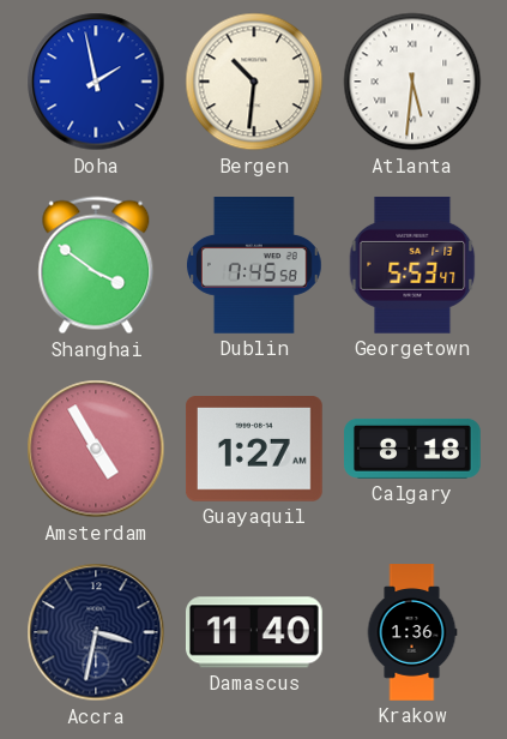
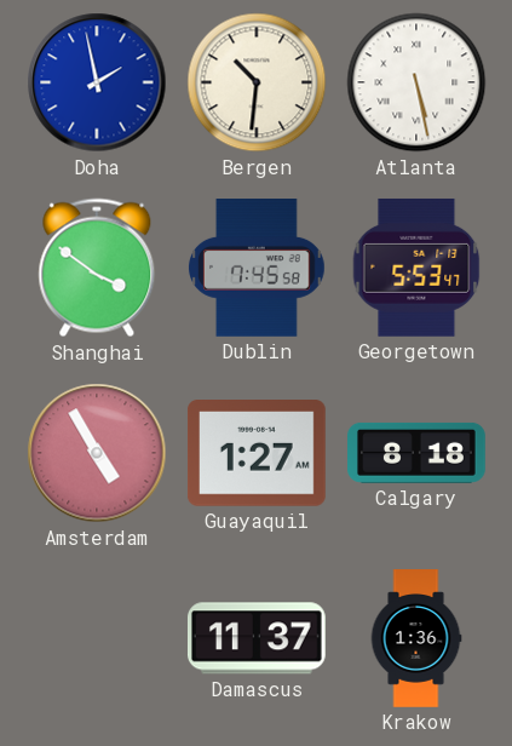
Atlanta: 5:31 -> 5:28 (416, 82)
Accra: 3:32 -> none (96, 632)
Damascus: 11:40 -> 11:37 (257, 638)
